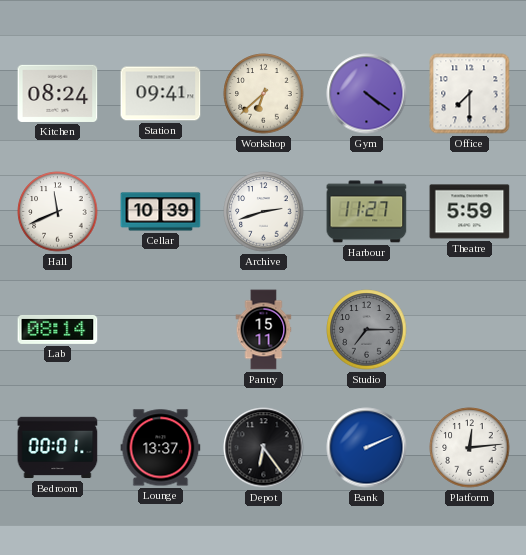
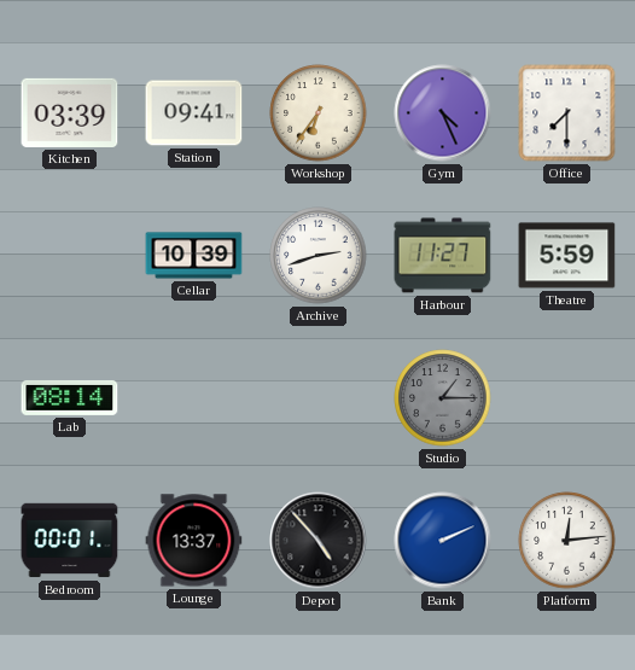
Kitchen: 08:24 -> 03:39 (70, 112)
Workshop: 6:38 -> 6:36 (319, 113)
Gym: 4:21 -> 4:26 (443, 113)
Hall: 11:41 -> none (58, 212)
Pantry: 15:11 -> none (264, 330)
Studio: 7:15 -> 1:15 (443, 398)
Depot: 6:24 -> 4:53 (319, 541)
